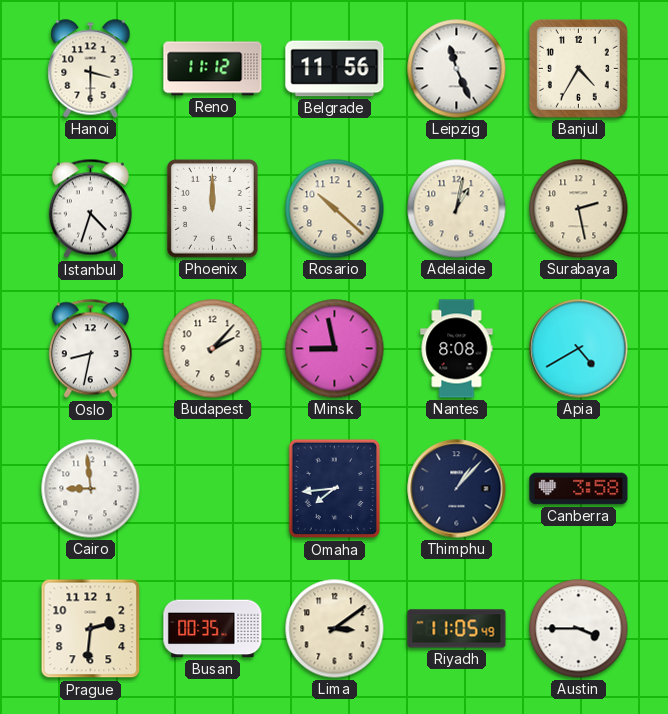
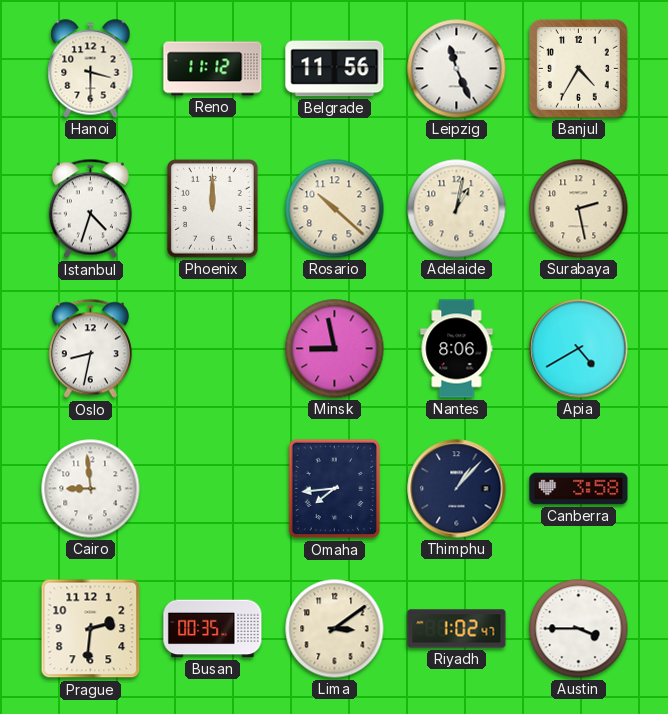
Budapest: 2:07 -> none (213, 349)
Nantes: 8:08 -> 8:06 (457, 349)
Riyadh: 11:05 -> 1:02 (457, 629)
